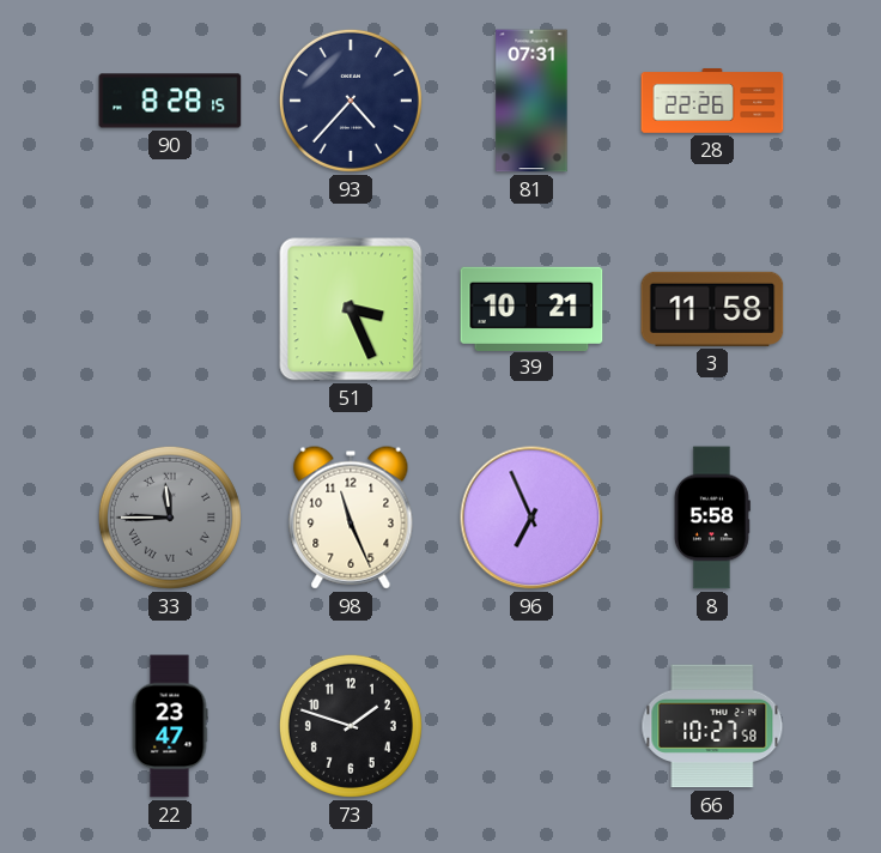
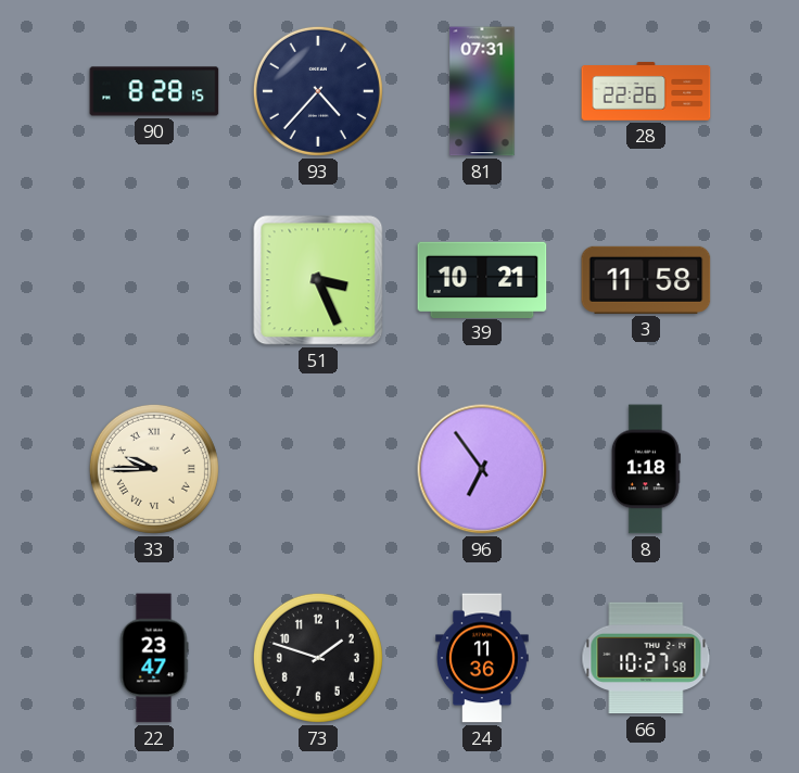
33: 11:45 -> 9:45 (154, 469)
33 dial: grey -> cream (154, 469)
98: 11:26 -> none (351, 518)
96: 6:56 -> 6:54 (482, 469)
8: 5:58 -> 1:18 (646, 469)
24: none -> 11:36 (482, 658)
